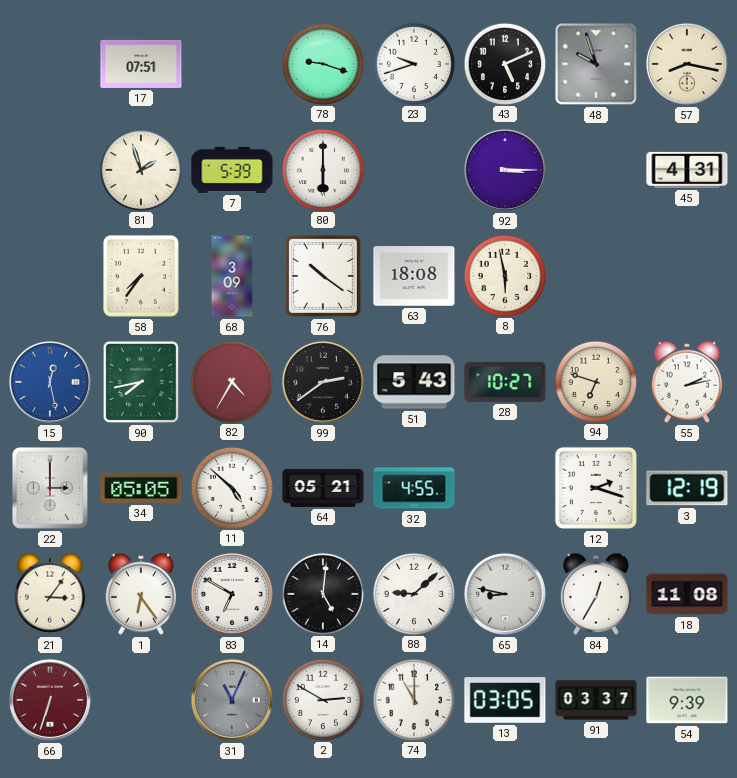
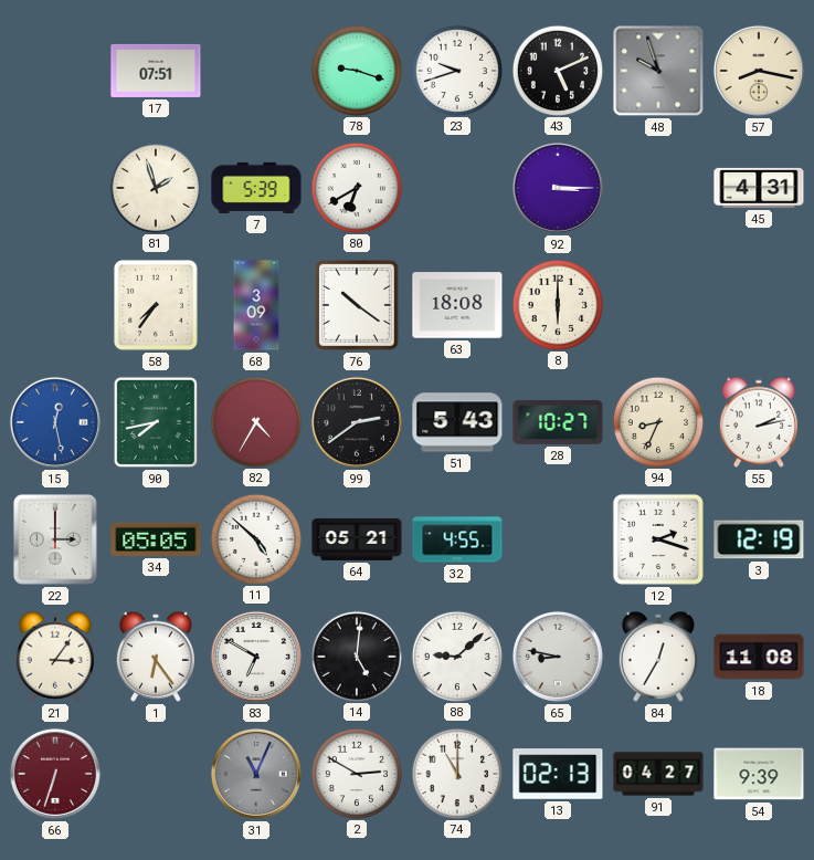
80: 6:00 -> 6:40 (356, 187)
8: 5:58 -> 6:00 (557, 304)
94: 6:48 -> 8:34 (657, 421)
13: 03:05 -> 02:13 (558, 774)
91: 03:37 -> 04:27 (658, 774)
